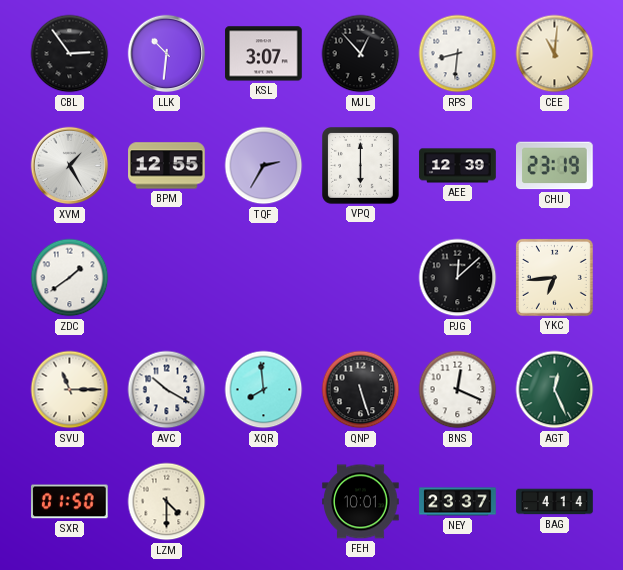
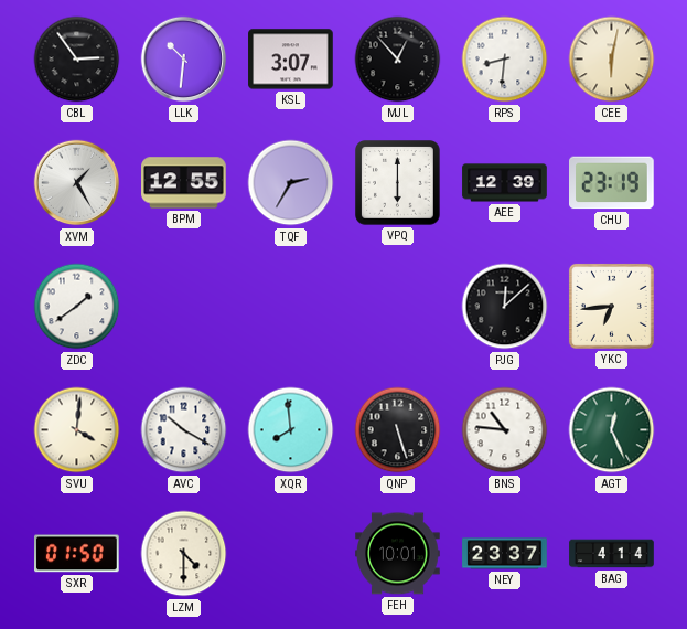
CEE: 11:01 -> 6:02 (612, 60)
SVU: 11:15 -> 4:01 (77, 430)
BNS: 12:19 -> 10:46 (505, 430)
